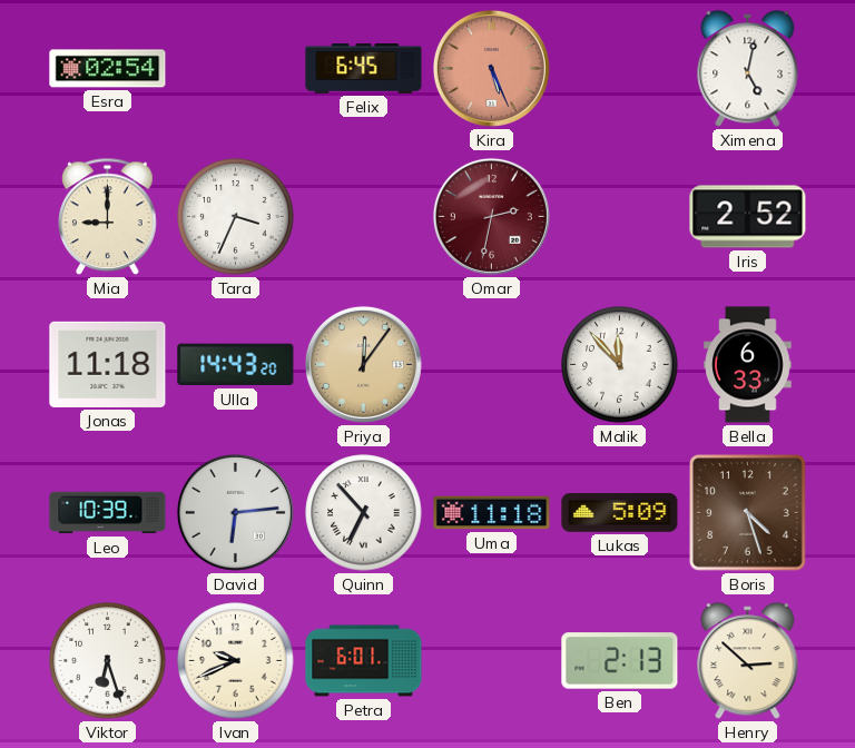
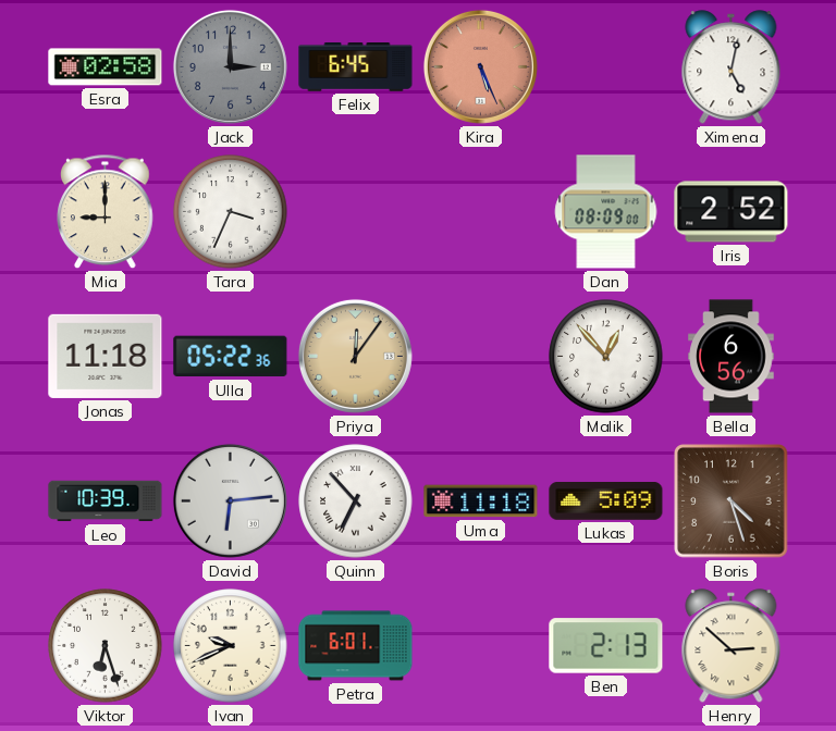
Esra: 02:54 -> 02:58 (106, 67)
Jack: none -> 3:00 (230, 66)
Omar: 2:32 -> none (491, 216)
Dan: none -> 08:09 (606, 212)
Ulla: 14:43 -> 05:22 (231, 357)
Malik: 11:53 -> 12:53 (606, 357)
Bella: 6:33 -> 6:56 (731, 357)
